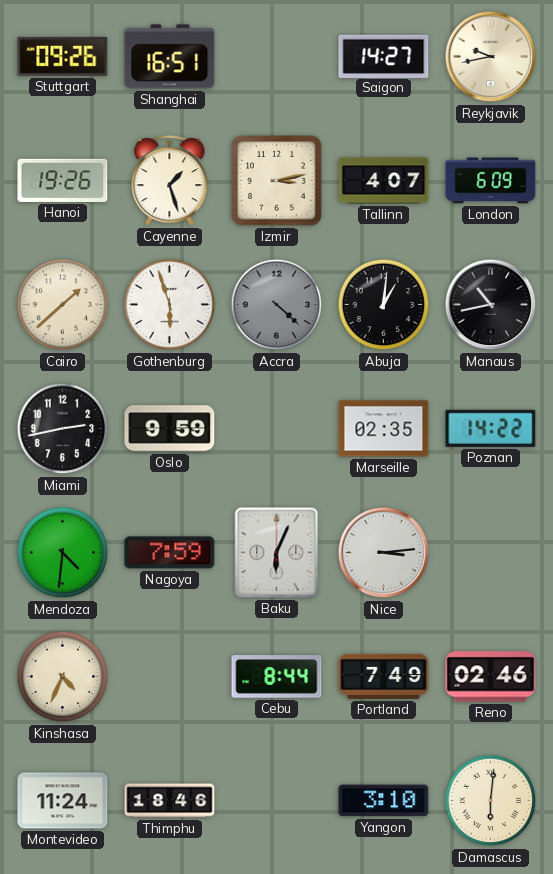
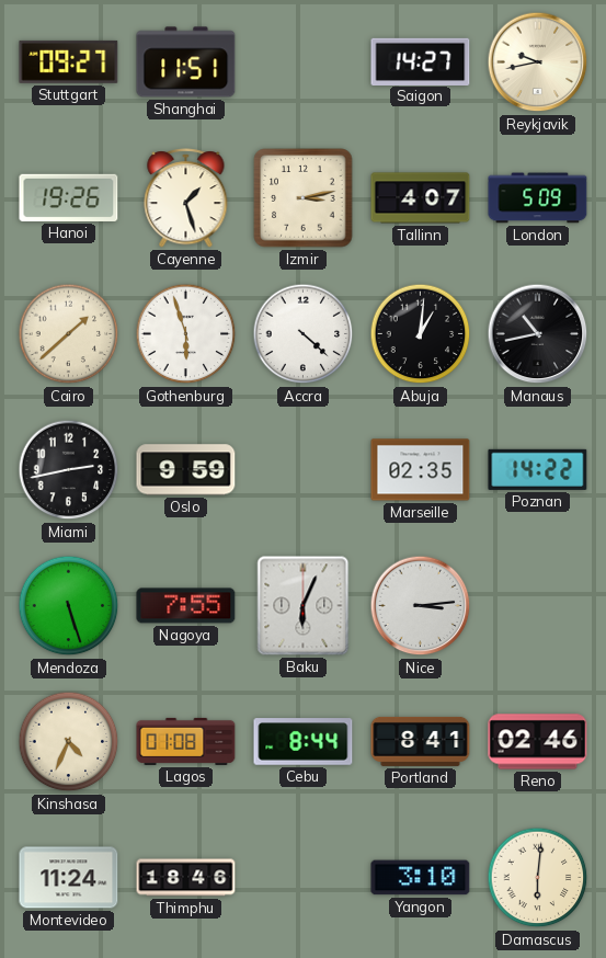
Stuttgart: 09:26 -> 09:27 (69, 61)
Shanghai: 16:51 -> 11:51 (186, 62)
London: 6:09 -> 5:09 (538, 198)
Accra dial: grey -> white (304, 334)
Mendoza: 4:31 -> 5:27 (69, 606)
Nagoya: 7:59 -> 7:55 (186, 606)
Lagos: none -> 01:08 (186, 741)
Portland: 7:49 -> 8:41 (421, 741)
